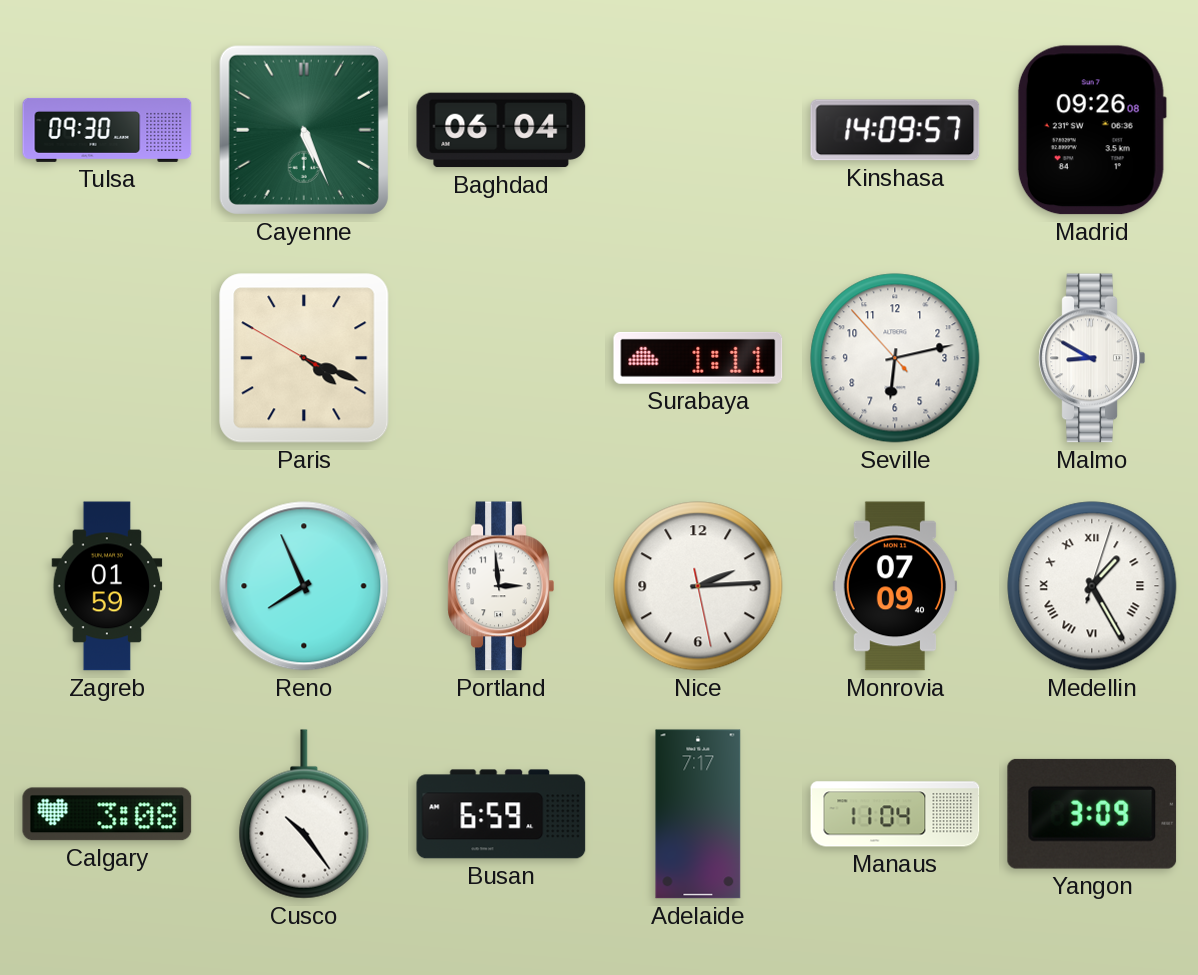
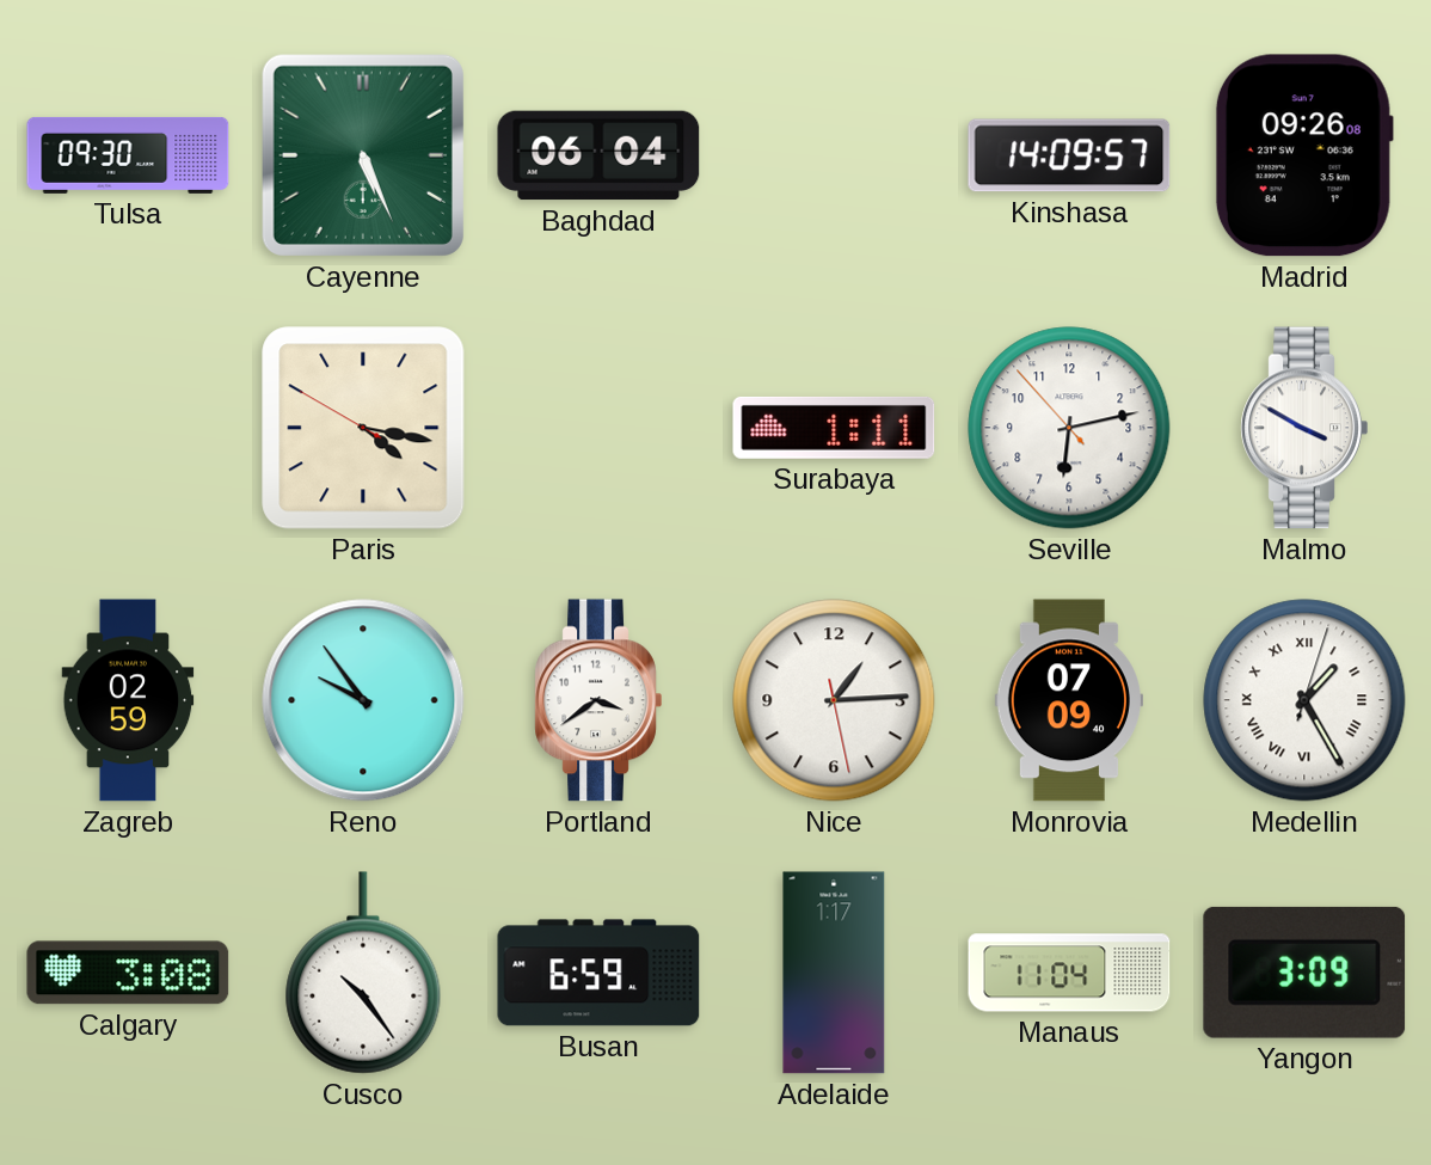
Paris: 4:18 -> 4:16 (363, 428)
Malmo: 8:50 -> 3:50 (1304, 428)
Zagreb: 01:59 -> 02:59 (128, 700)
Reno: 7:56 -> 9:54 (363, 700)
Portland: 2:59 -> 3:39 (598, 700)
Nice: 2:14 -> 1:14 (834, 700)
Adelaide: 7:17 -> 1:17 (834, 973)
